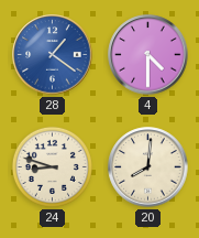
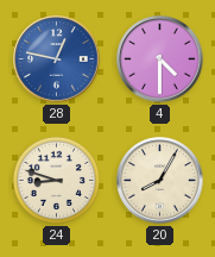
28: 1:21 -> 12:47 (57, 59)
20: 8:01 -> 8:05 (160, 181)
